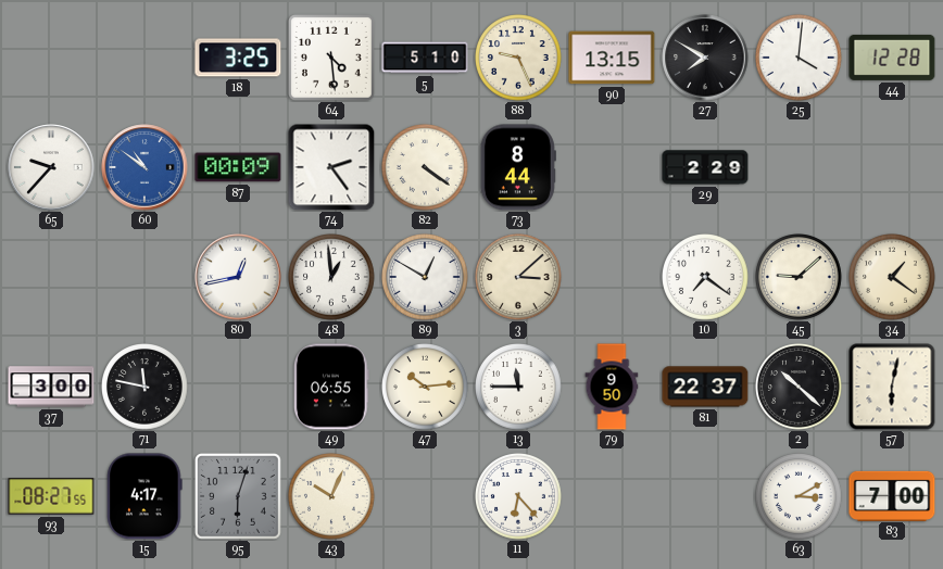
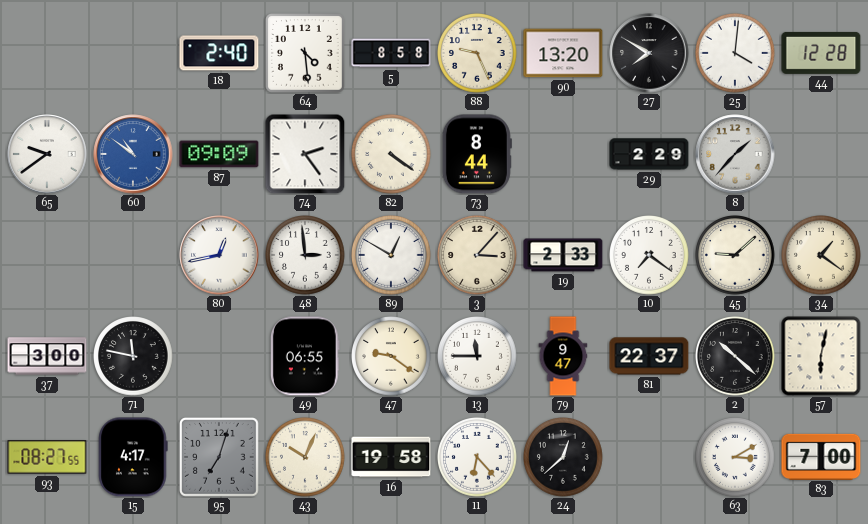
18: 3:25 -> 2:40 (219, 53)
5: 5:10 -> 8:58 (391, 53)
90: 13:15 -> 13:20 (563, 53)
65: 9:37 -> 9:39 (47, 154)
87: 00:09 -> 09:09 (219, 154)
8: none -> 1:37 (735, 154)
48: 12:59 -> 2:59 (306, 256)
3: 3:08 -> 3:07 (478, 256)
19: none -> 2:33 (563, 255)
47: 10:14 -> 9:21 (392, 357)
79: 9:50 -> 9:47 (563, 356)
95: 6:03 -> 7:03 (220, 458)
16: none -> 19:58 (391, 457)
24: none -> 12:38 (564, 458)
